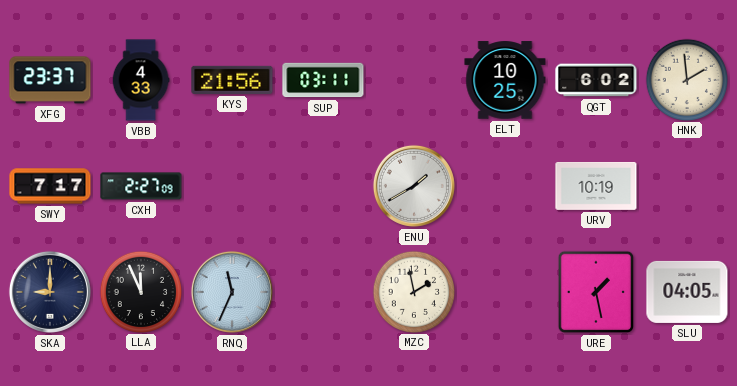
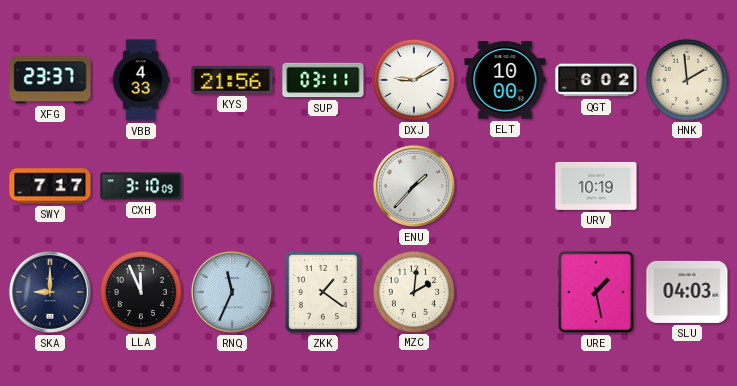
DXJ: none -> 9:10 (413, 79)
ELT: 10:25 -> 10:00 (505, 80)
CXH: 2:27 -> 3:10 (141, 186)
ENU: 1:40 -> 1:37 (414, 186)
ZKK: none -> 1:21 (323, 292)
MZC: 1:58 -> 2:01 (413, 291)
SLU: 04:05 -> 04:03 (687, 292)
